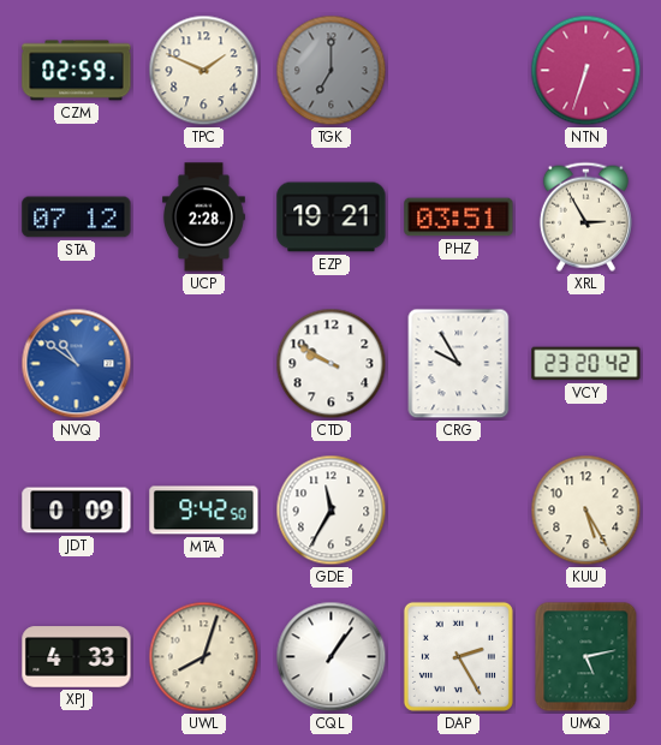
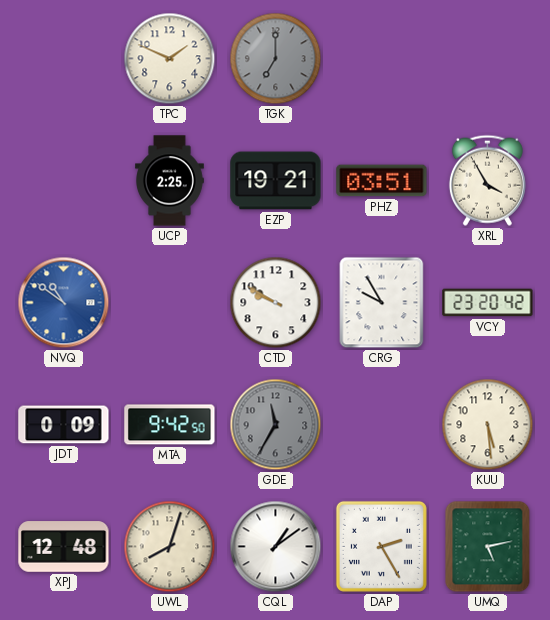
CZM: 02:59 -> none (77, 71)
NTN: 6:33 -> none (586, 71)
STA: 07:12 -> none (77, 217)
UCP: 2:28 -> 2:25 (170, 181)
XRL: 2:55 -> 3:55 (487, 180)
GDE dial: white -> grey (276, 425)
KUU: 5:25 -> 5:29 (488, 425)
XPJ: 4:33 -> 12:48 (64, 547)
CQL: 1:06 -> 1:09 (276, 547)
